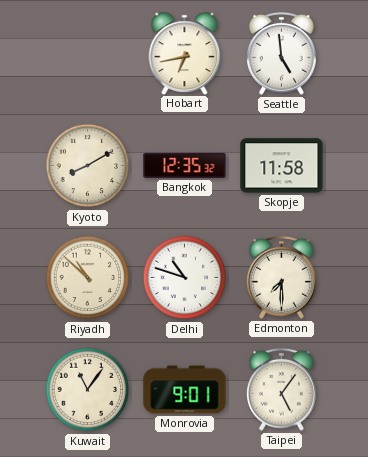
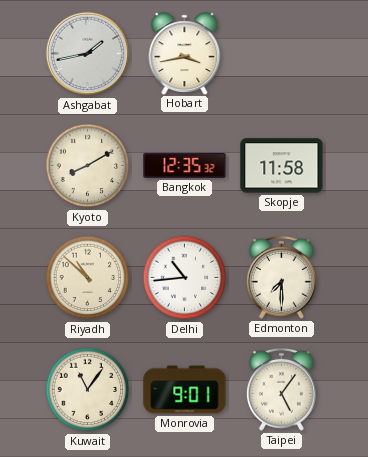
Ashgabat: none -> 1:43 (88, 54)
Hobart: 6:43 -> 3:43 (185, 53)
Seattle: 4:59 -> none (281, 53)
Delhi: 10:48 -> 10:44 (185, 278)
